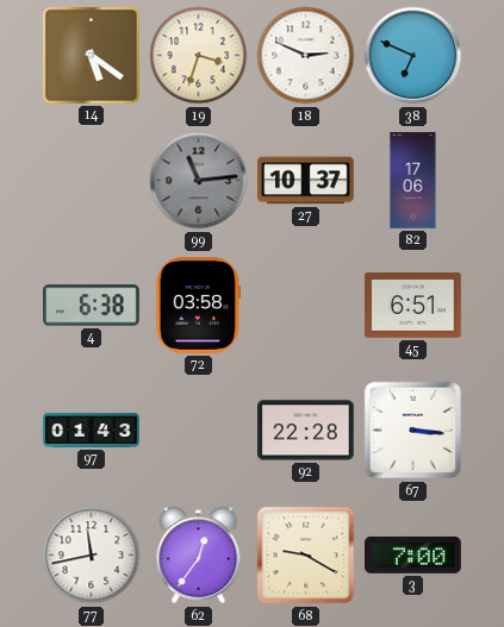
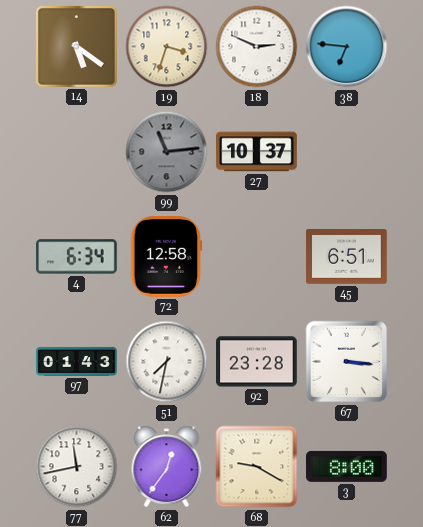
38: 6:49 -> 6:46 (347, 47)
82: 17:06 -> none (413, 181)
4: 6:38 -> 6:34 (77, 257)
72: 03:58 -> 12:58 (167, 257)
51: none -> 7:32 (167, 362)
92: 22:28 -> 23:28 (257, 362)
3: 7:00 -> 8:00 (347, 466)
